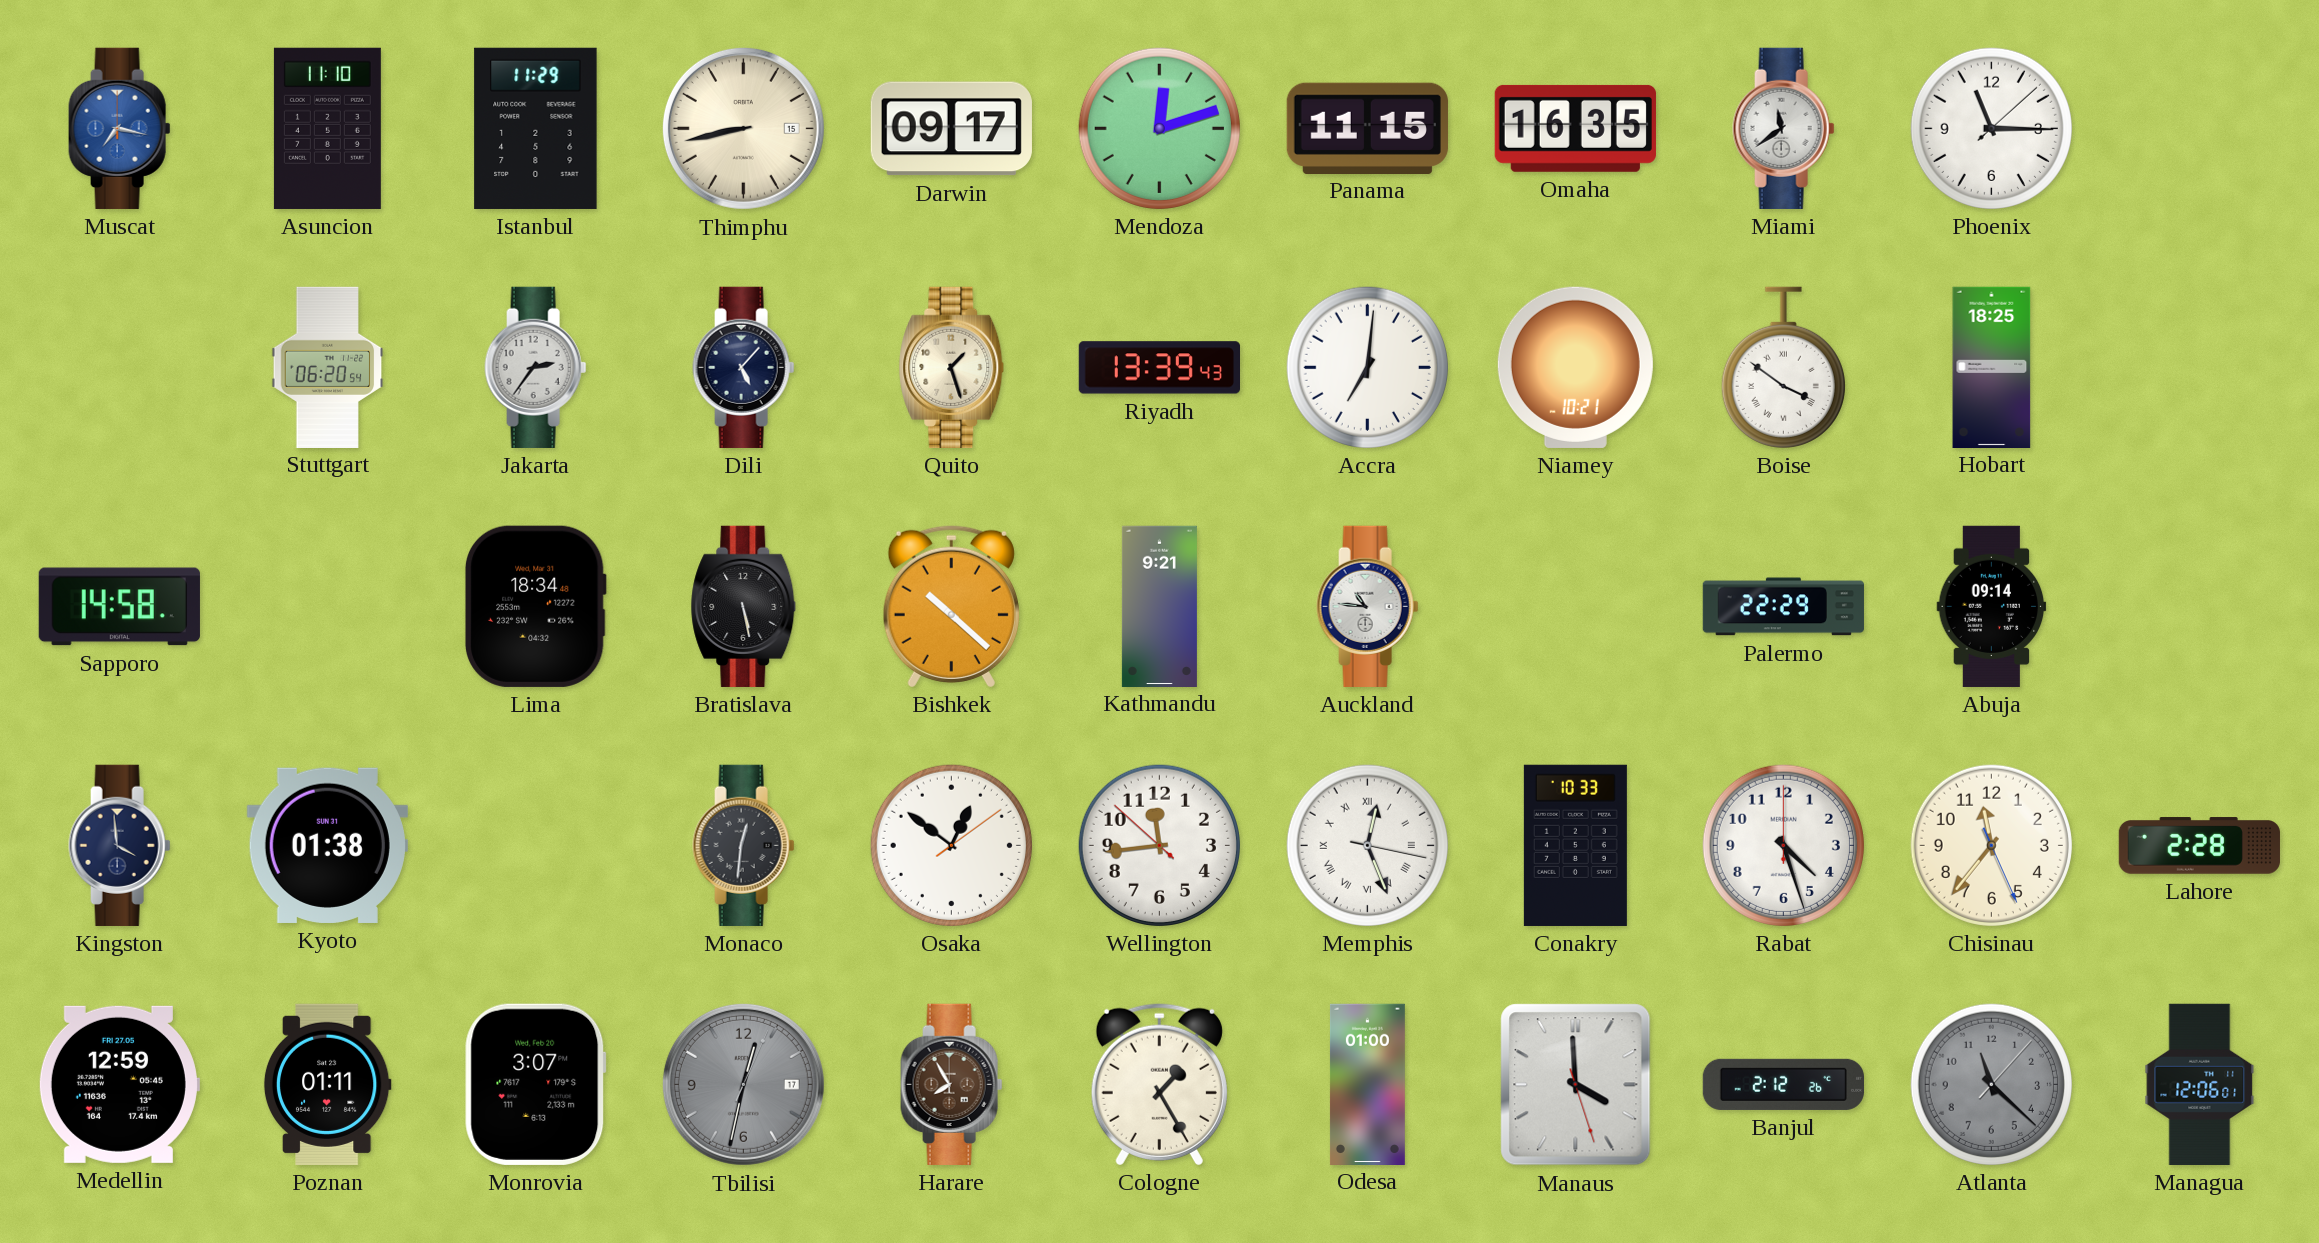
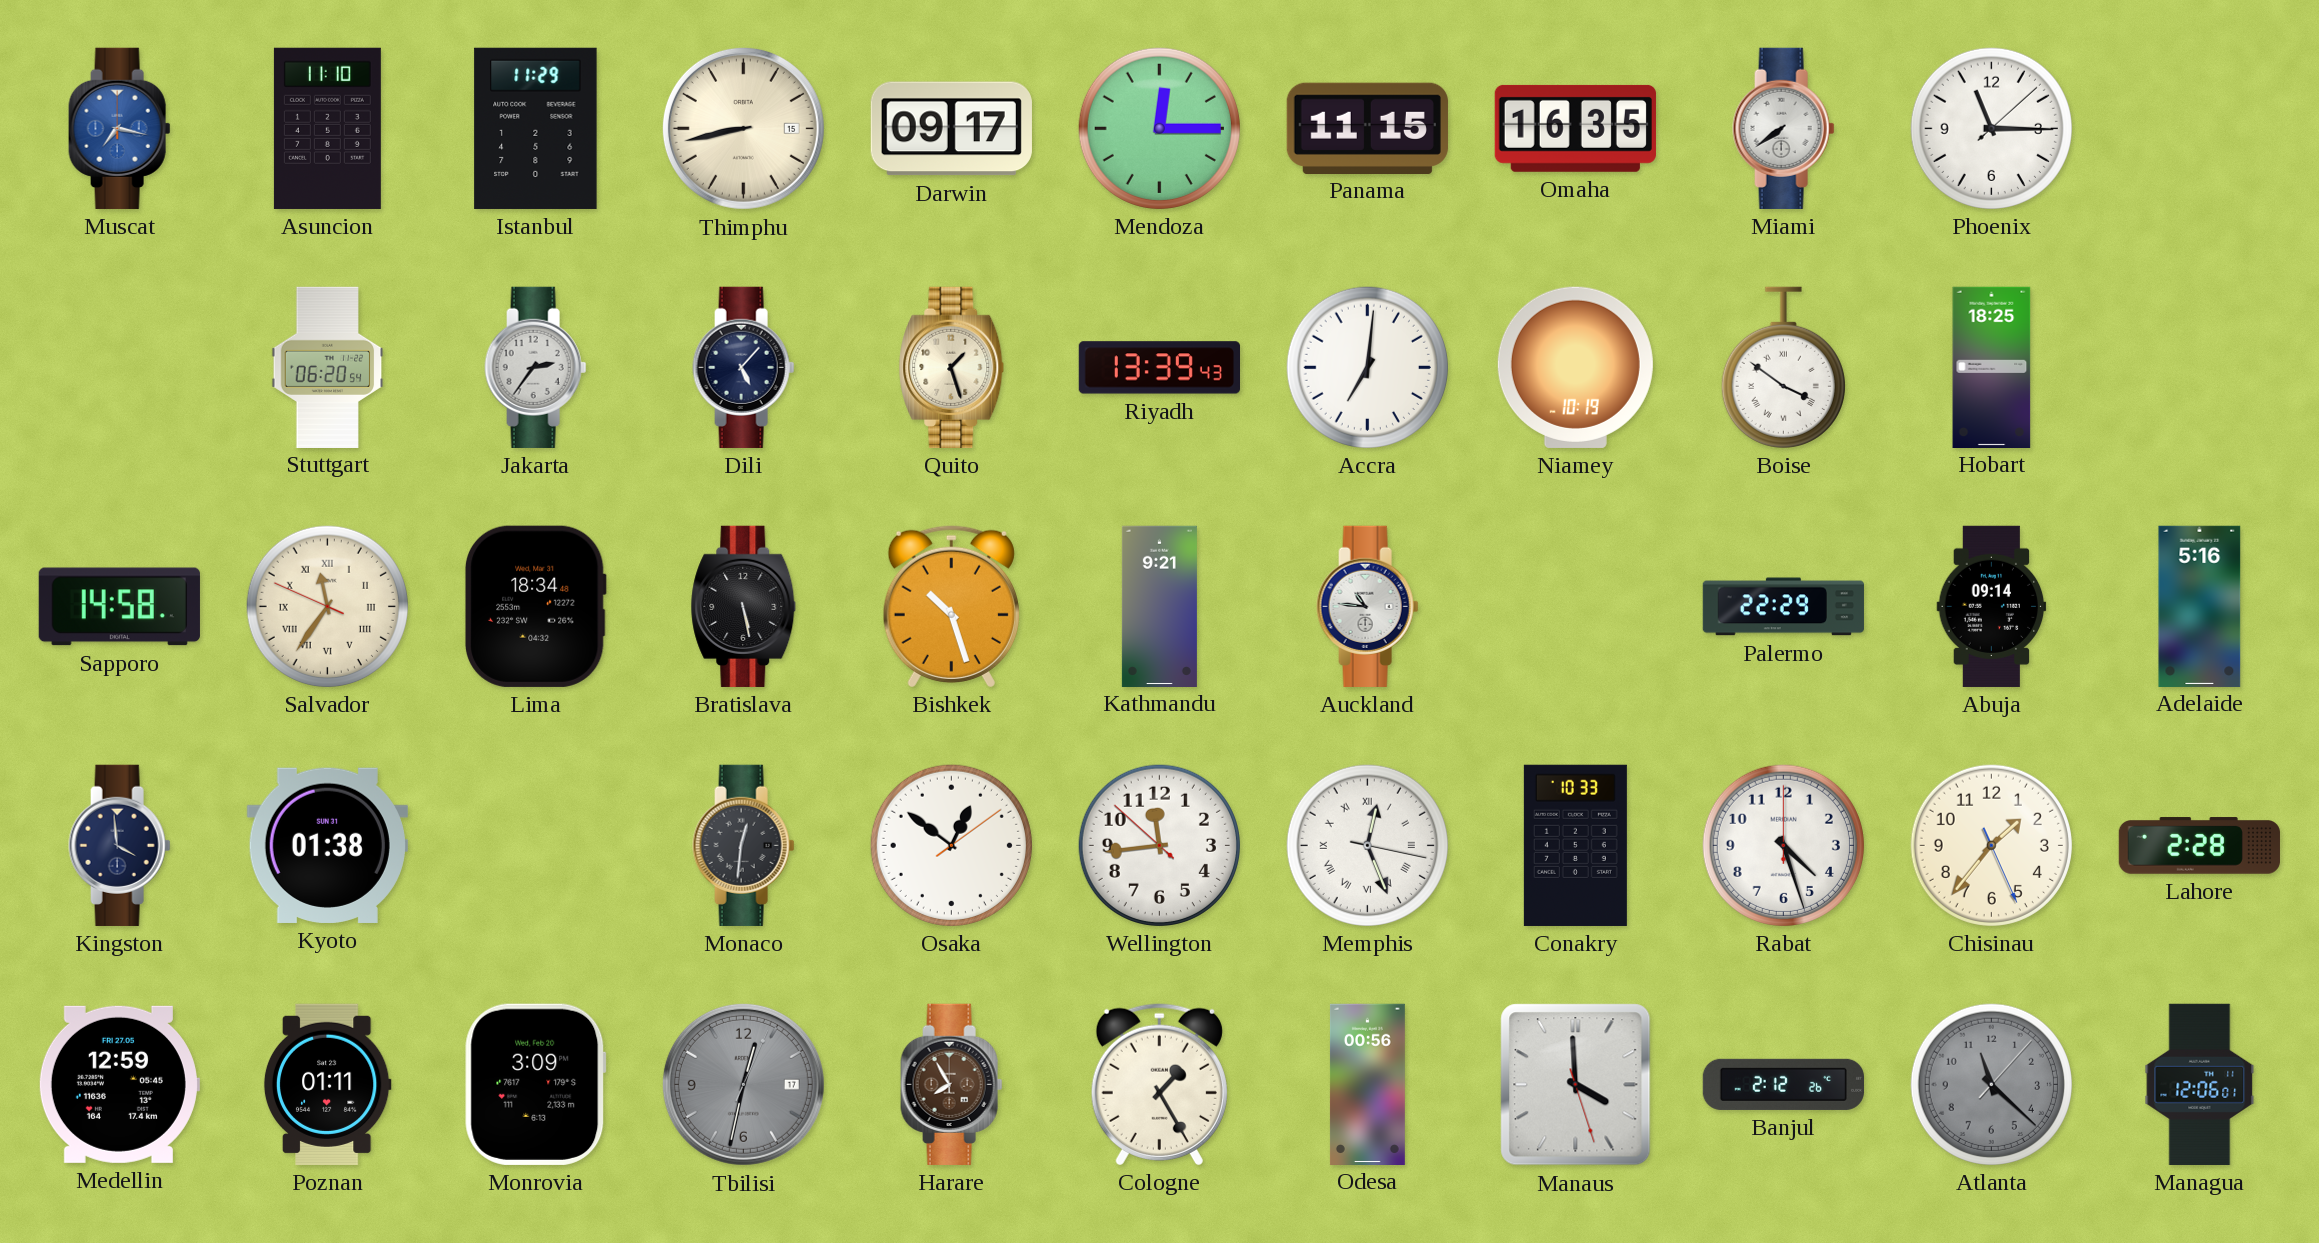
Mendoza: 12:12 -> 12:15 (1159, 128)
Miami: 11:39 -> 7:39 (1784, 128)
Niamey: 10:21 -> 10:19 (1575, 367)
Salvador: none -> 11:35 (327, 606)
Bishkek: 10:22 -> 10:27 (951, 606)
Adelaide: none -> 5:16 (2200, 606)
Chisinau: 11:36 -> 1:36 (1991, 845)
Monrovia: 3:07 -> 3:09 (536, 1084)
Odesa: 01:00 -> 00:56 (1367, 1084)
